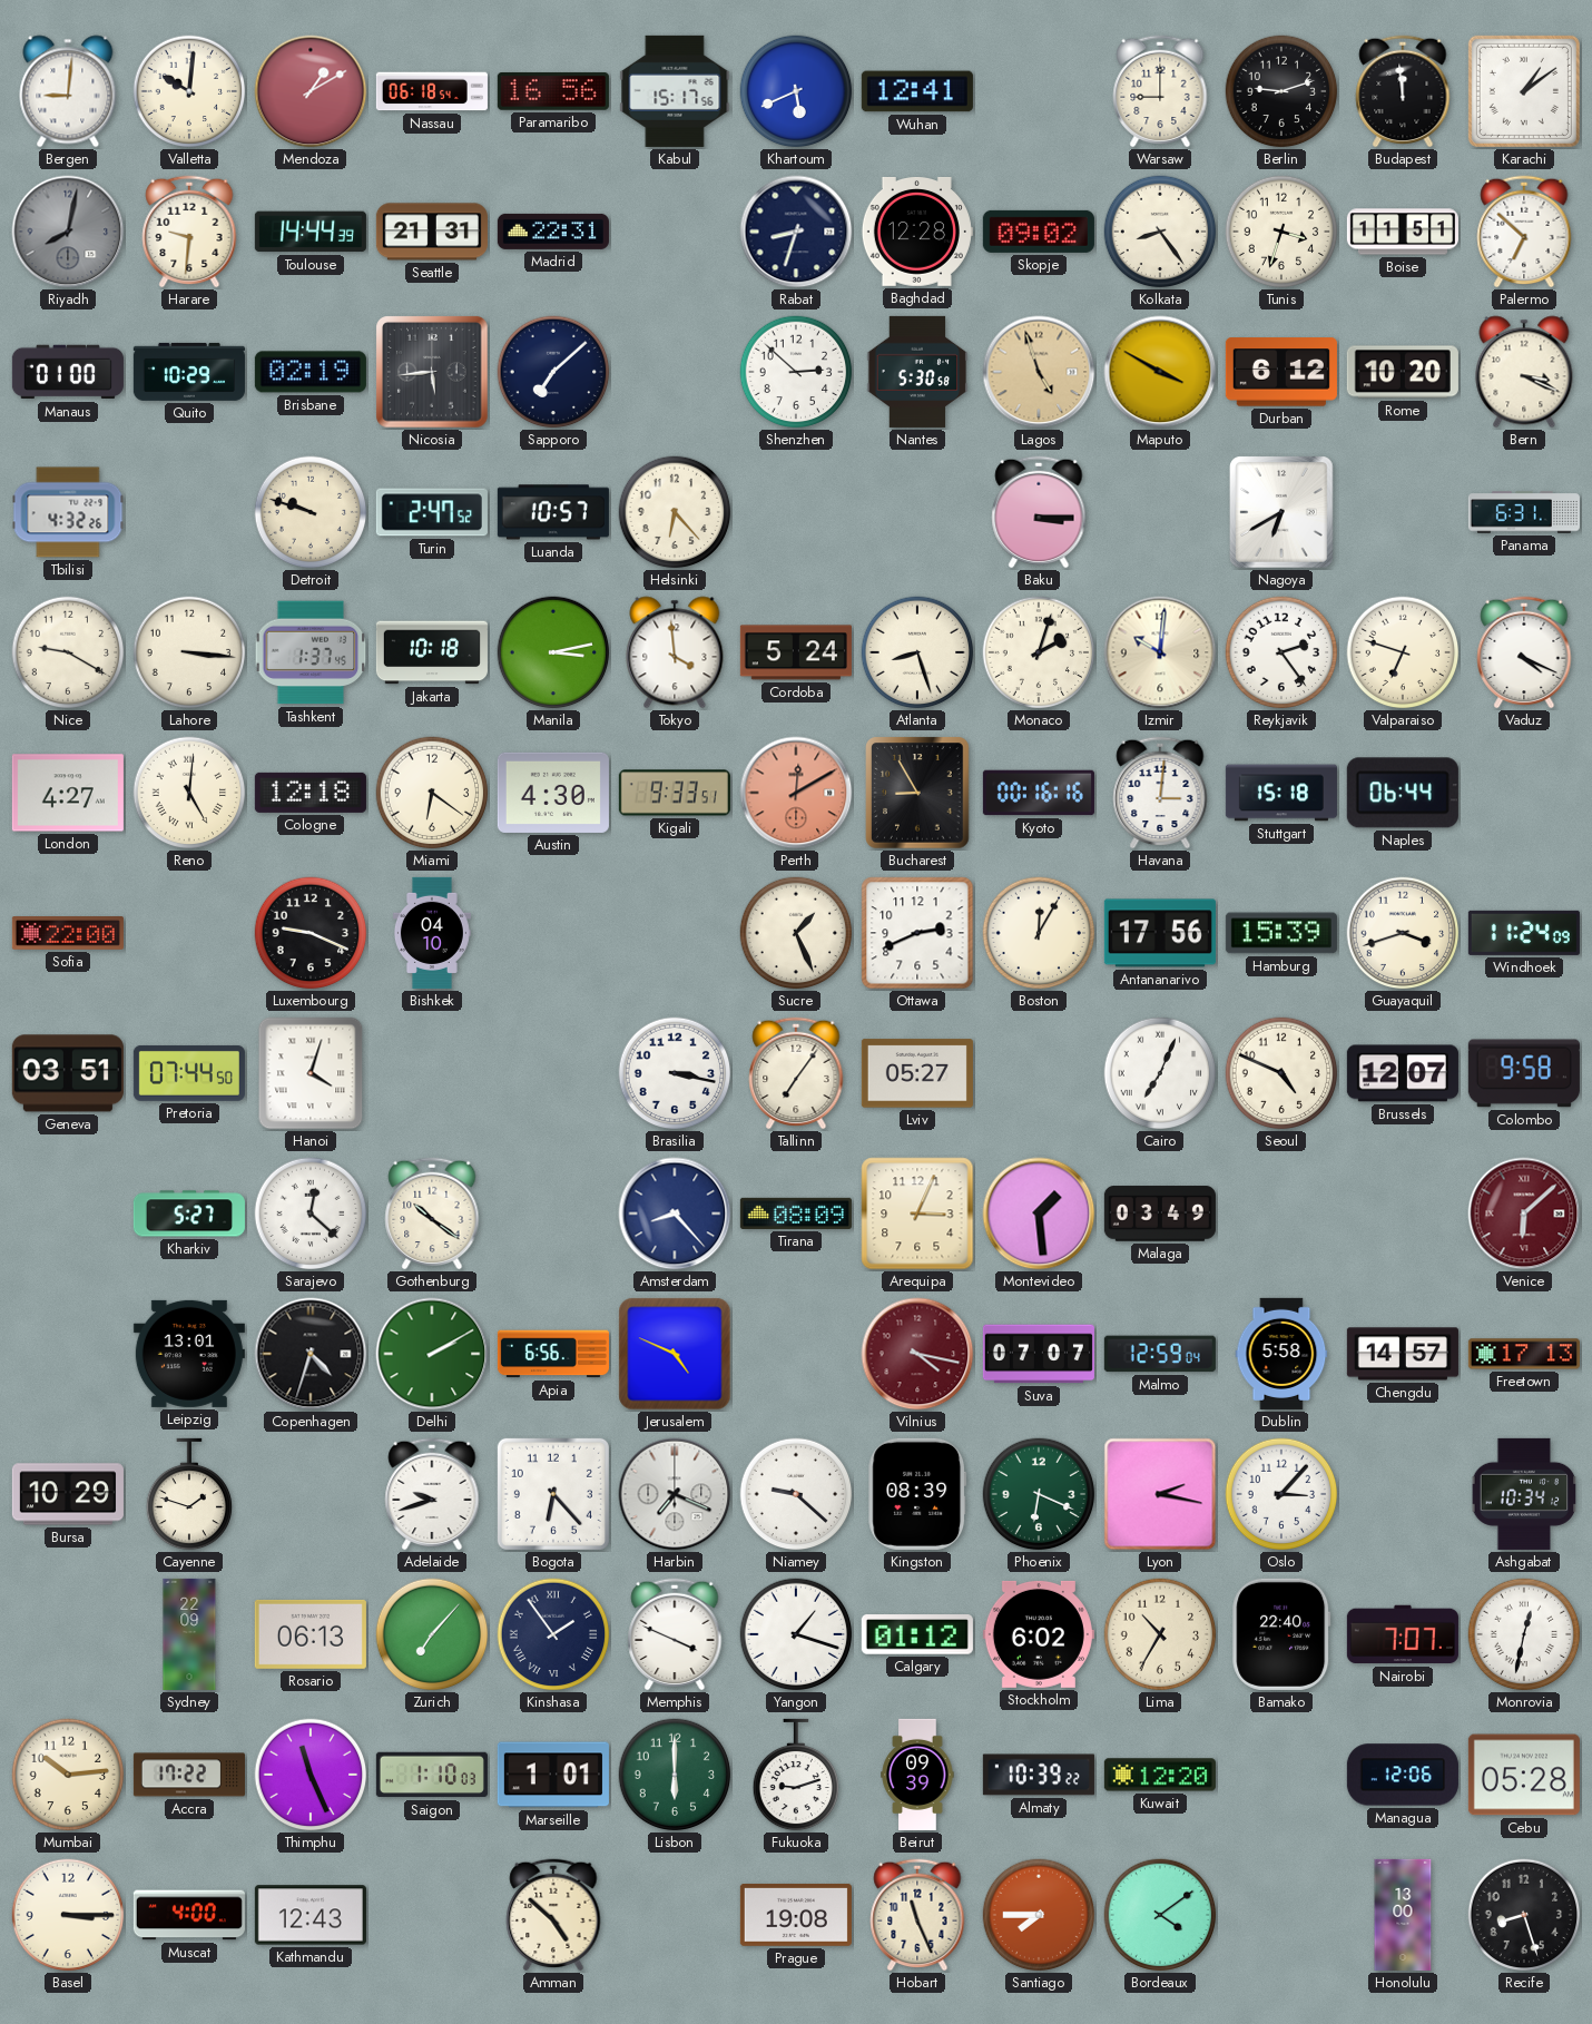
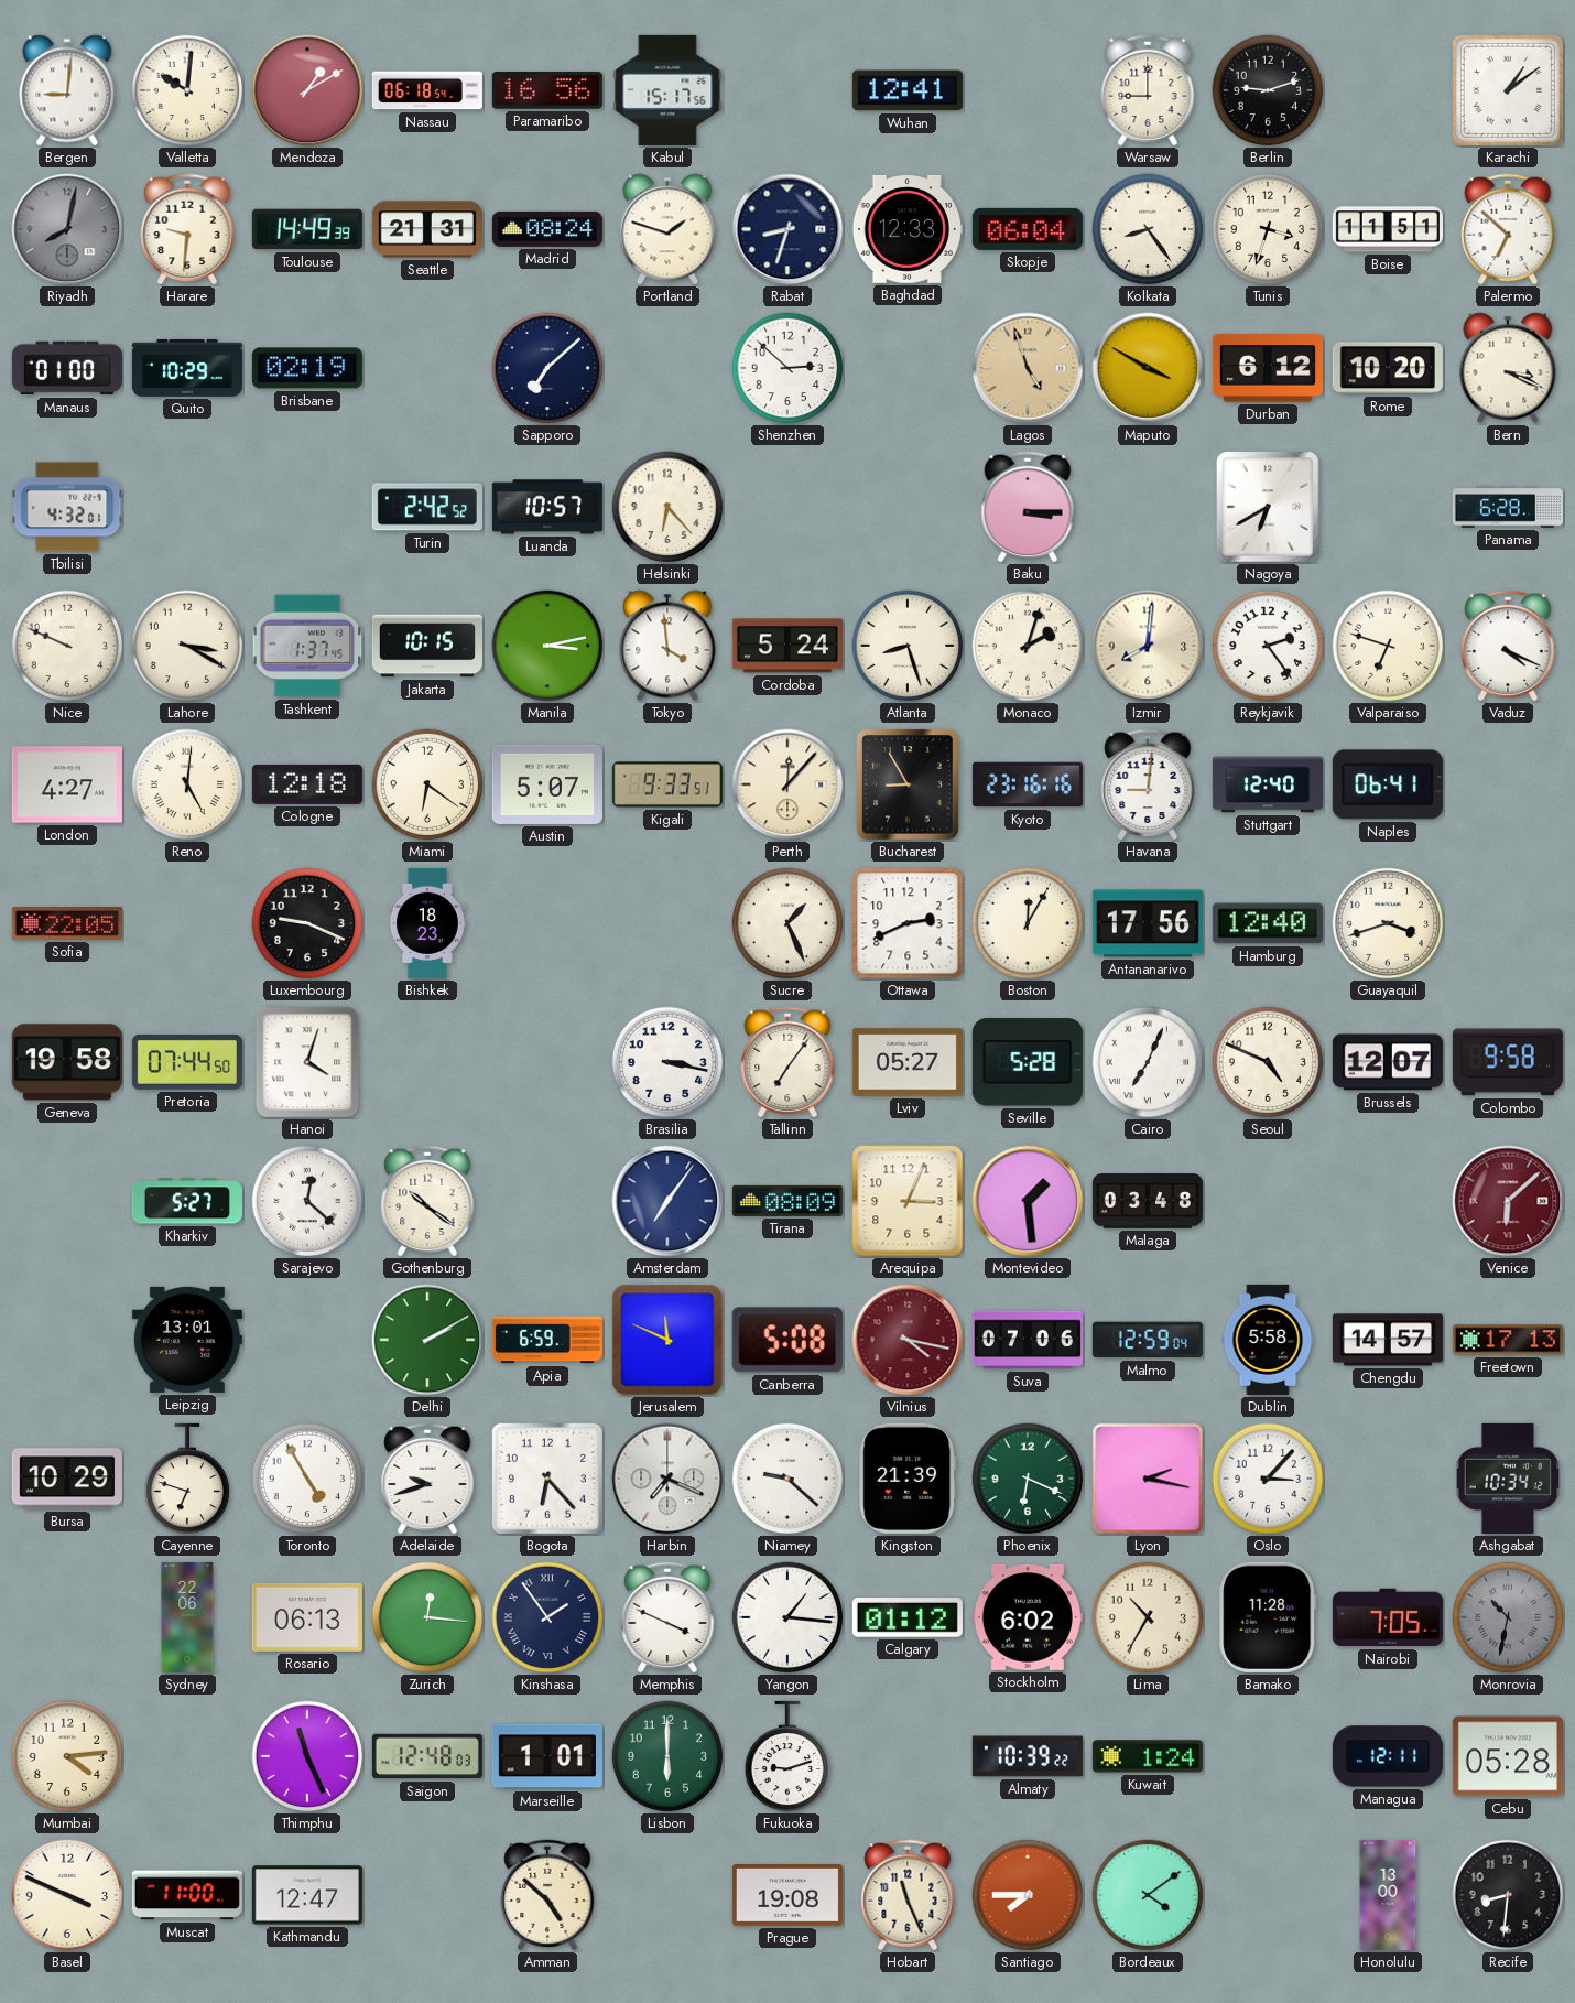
Khartoum: 5:41 -> none (796, 91)
Budapest: 11:59 -> none (1403, 91)
Toulouse: 14:44 -> 14:49 (307, 229)
Madrid: 22:31 -> 08:24 (547, 229)
Portland: none -> 1:48 (667, 229)
Baghdad: 12:28 -> 12:33 (908, 229)
Skopje: 09:02 -> 06:04 (1028, 229)
Nicosia: 5:44 -> none (432, 372)
Nantes: 5:30 -> none (917, 372)
Tbilisi: 4:32:26 -> 4:32:01 (67, 507)
Detroit: 9:48 -> none (311, 512)
Turin: 2:47 -> 2:42 (427, 507)
Panama: 6:31 -> 6:28 (1508, 507)
Nice: 9:20 -> 9:49 (67, 646)
Lahore: 3:16 -> 3:20 (187, 646)
Jakarta: 10:18 -> 10:15 (427, 646)
Izmir: 10:01 -> 8:01 (1148, 646)
Austin: 4:30 -> 5:07 (547, 784)
Perth: 12:10 -> 12:07 (787, 784)
Perth dial: salmon -> cream (787, 784)
Kyoto: 00:16 -> 23:16 (1028, 784)
Havana: 3:01 -> 9:01 (1148, 784)
Stuttgart: 15:18 -> 12:40 (1268, 784)
Naples: 06:44 -> 06:41 (1388, 784)
Sofia: 22:00 -> 22:05 (67, 924)
Bishkek: 04:10 -> 18:23 (427, 923)
Hamburg: 15:39 -> 12:40 (1268, 923)
Windhoek: 11:24 -> none (1524, 933)
Geneva: 03:51 -> 19:58 (67, 1062)
Seville: none -> 5:28 (1028, 1062)
Amsterdam: 8:23 -> 7:06 (667, 1201)
Malaga: 03:49 -> 03:48 (1148, 1201)
Copenhagen: 4:33 -> none (311, 1354)
Apia: 6:56 -> 6:59 (547, 1340)
Jerusalem: 4:49 -> 11:49 (667, 1340)
Canberra: none -> 5:08 (787, 1340)
Suva: 07:07 -> 07:06 (1028, 1340)
Cayenne: 1:48 -> 6:48 (187, 1479)
Toronto: none -> 4:55 (307, 1479)
Kingston: 08:39 -> 21:39 (908, 1479)
Sydney: 22:09 -> 22:06 (187, 1617)
Zurich: 7:07 -> 12:16 (427, 1617)
Yangon: 1:18 -> 1:16 (787, 1617)
Bamako: 22:40 -> 11:28 (1268, 1617)
Nairobi: 7:07 -> 7:05 (1388, 1617)
Monrovia: 12:32 -> 10:32 (1508, 1617)
Monrovia dial: white -> grey (1508, 1617)
Mumbai: 10:14 -> 4:14 (67, 1756)
Accra: 17:22 -> none (189, 1775)
Saigon: 1:10 -> 12:48 (427, 1756)
Beirut: 09:39 -> none (917, 1775)
Kuwait: 12:20 -> 1:24 (1148, 1756)
Managua: 12:06 -> 12:11 (1388, 1756)
Basel: 3:15 -> 3:49 (67, 1895)
Muscat: 4:00 -> 11:00 (187, 1895)
Kathmandu: 12:43 -> 12:47 (307, 1895)
Recife: 8:27 -> 8:31 (1508, 1895)
